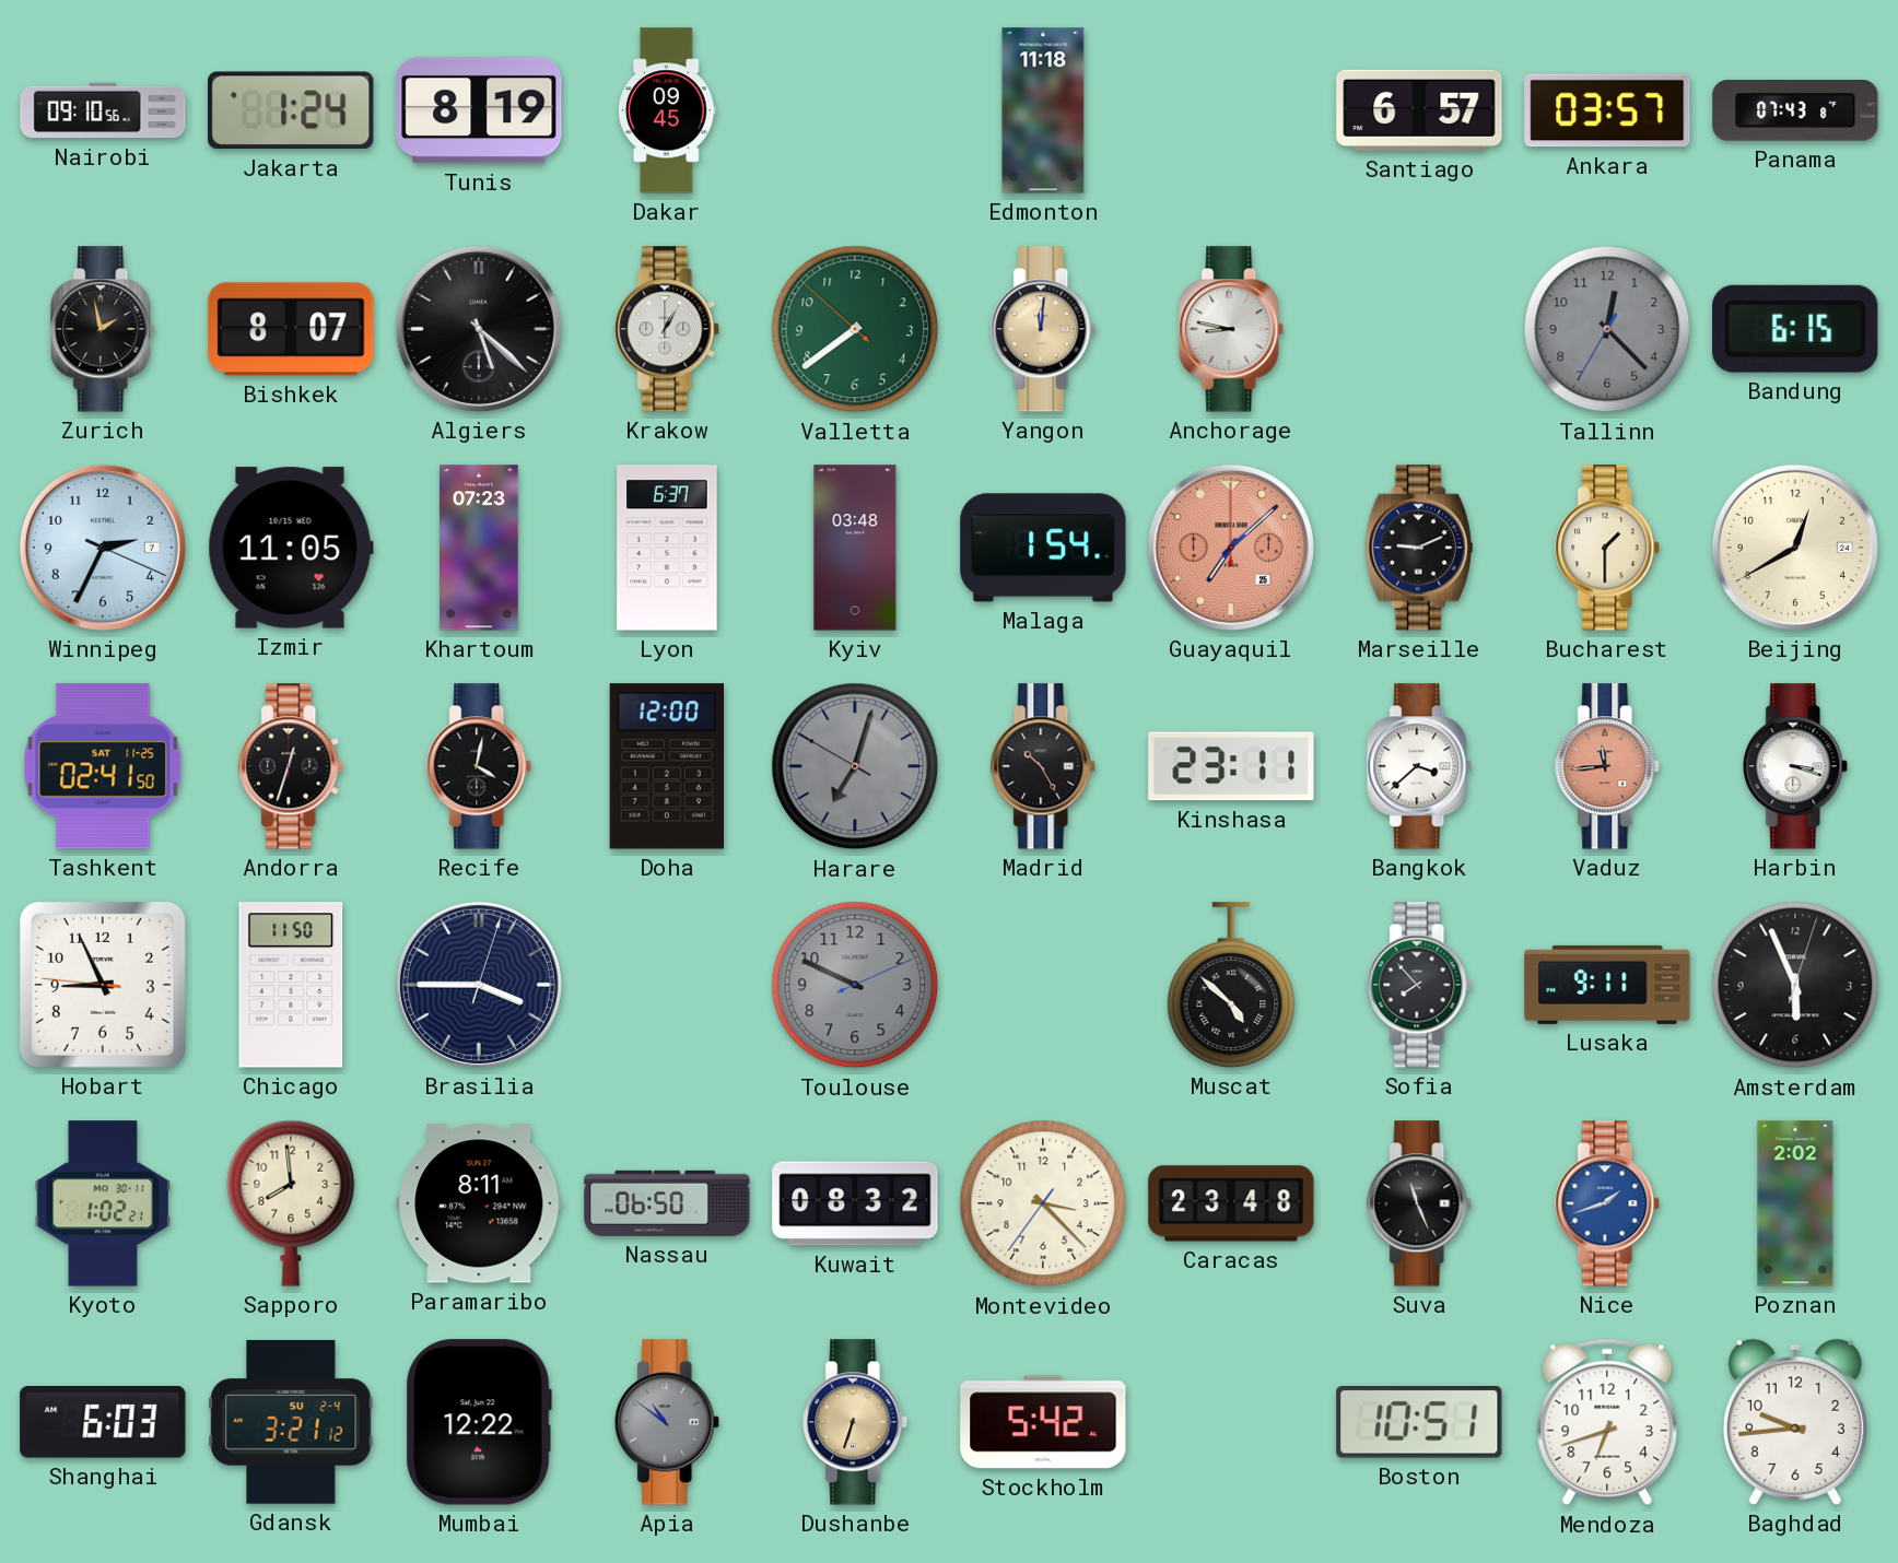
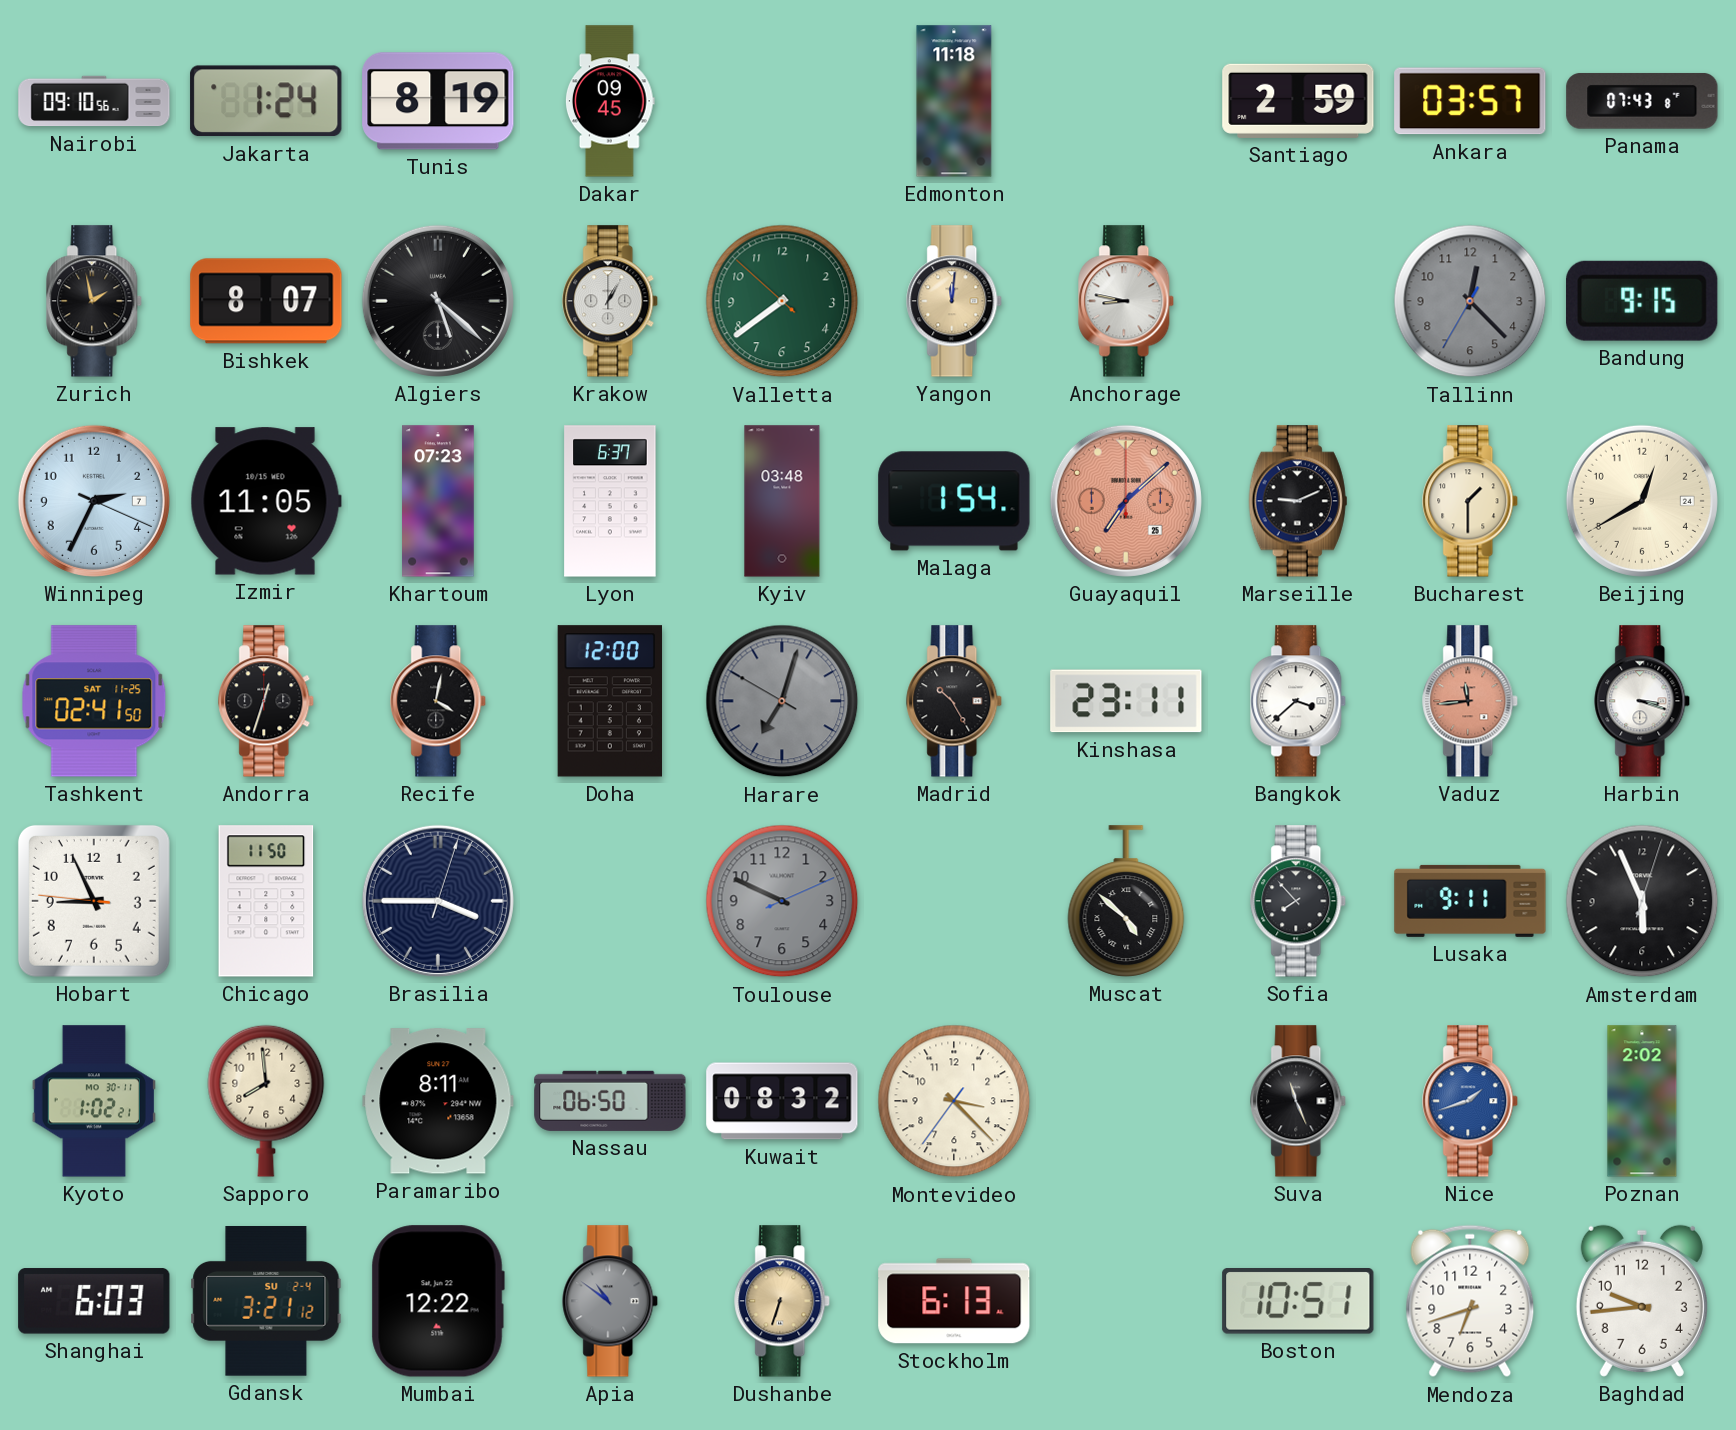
Santiago: 6:57 -> 2:59 (1298, 101)
Bandung: 6:15 -> 9:15 (1642, 301)
Caracas: 23:48 -> none (1231, 1203)
Stockholm: 5:42 -> 6:13 (954, 1301)
